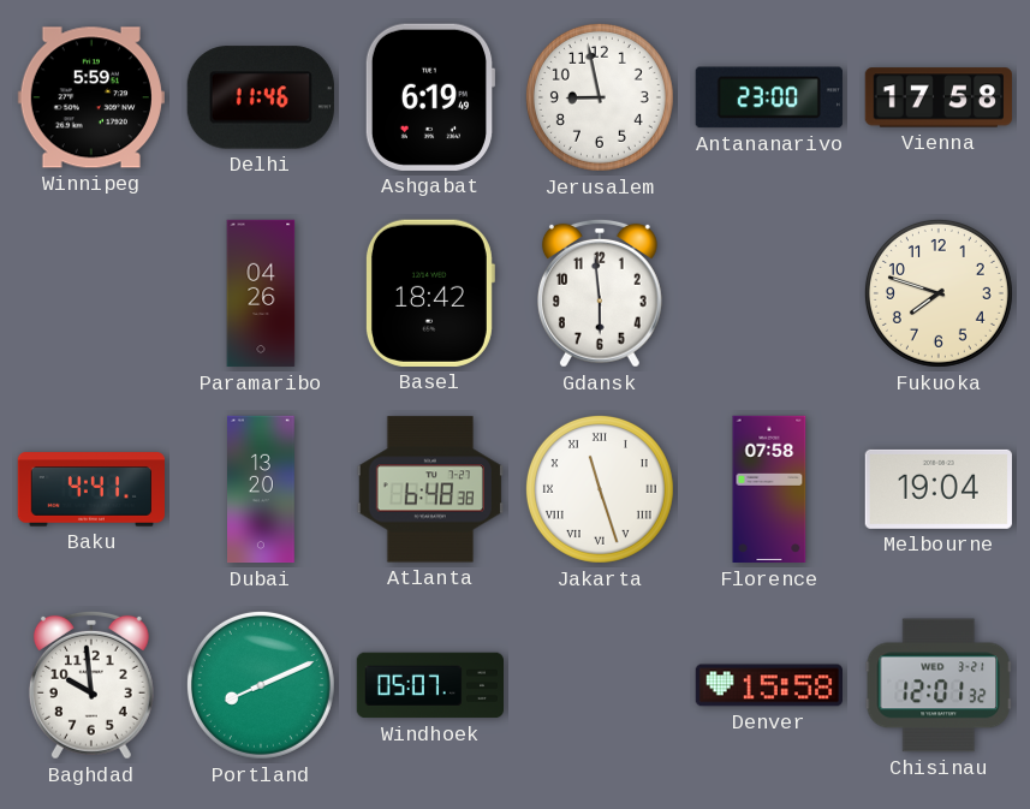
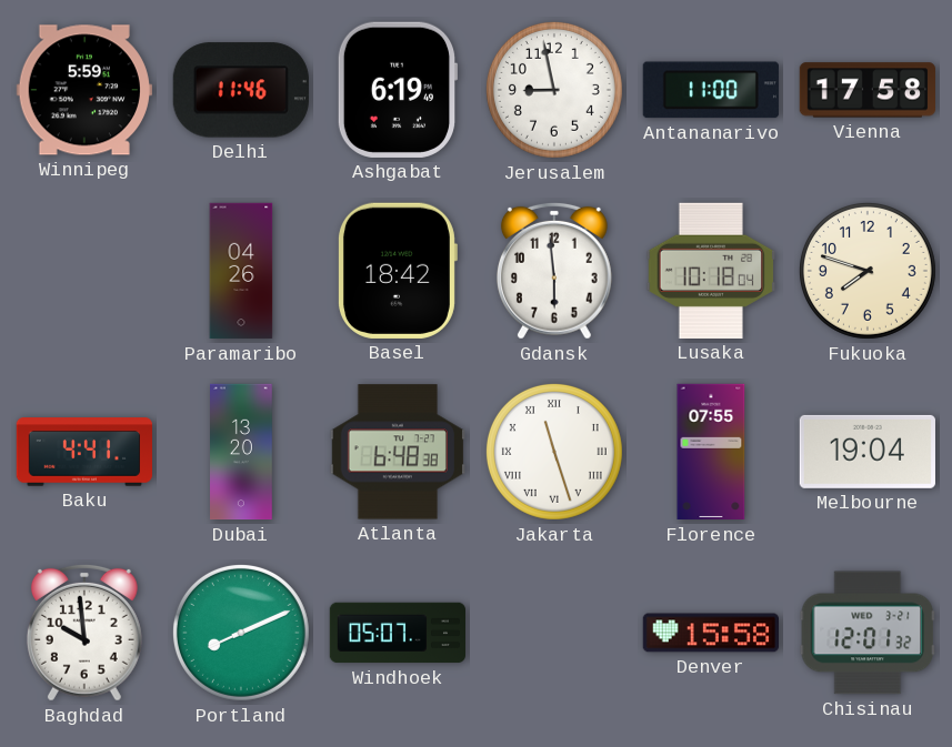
Antananarivo: 23:00 -> 11:00 (711, 90)
Lusaka: none -> 10:18 (711, 271)
Florence: 07:58 -> 07:55 (711, 452)
